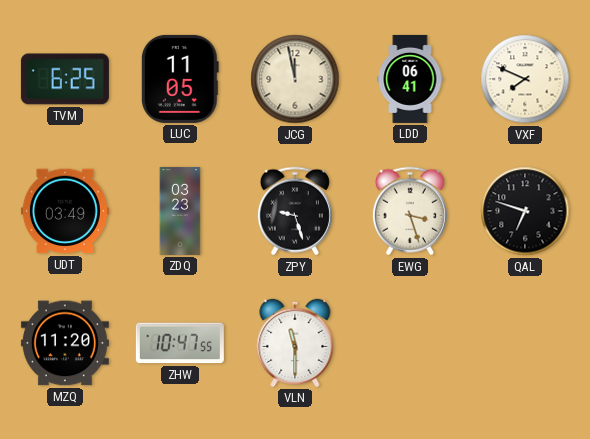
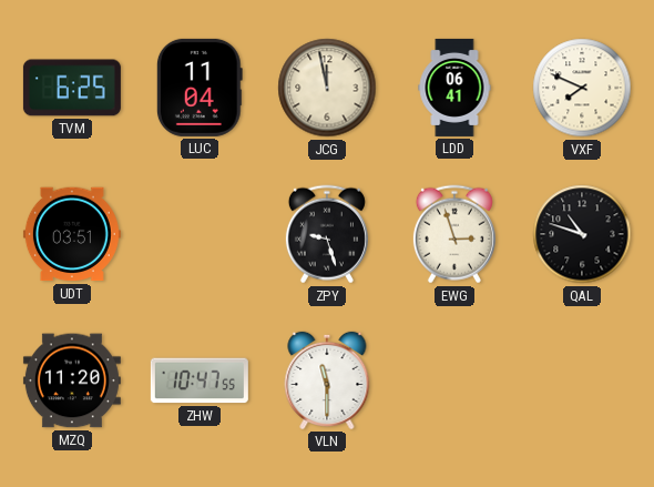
LUC: 11:05 -> 11:04 (200, 88)
UDT: 03:49 -> 03:51 (72, 234)
ZDQ: 03:23 -> none (180, 211)
EWG: 3:27 -> 2:57 (454, 234)
QAL: 6:48 -> 10:48 (582, 234)
